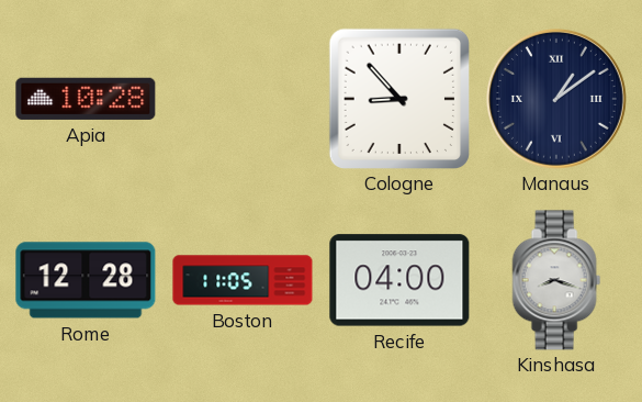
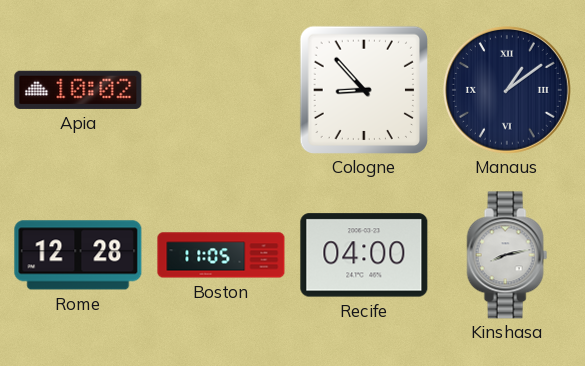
Apia: 10:28 -> 10:02 (78, 90)
Kinshasa: 8:18 -> 8:13 (507, 255)
